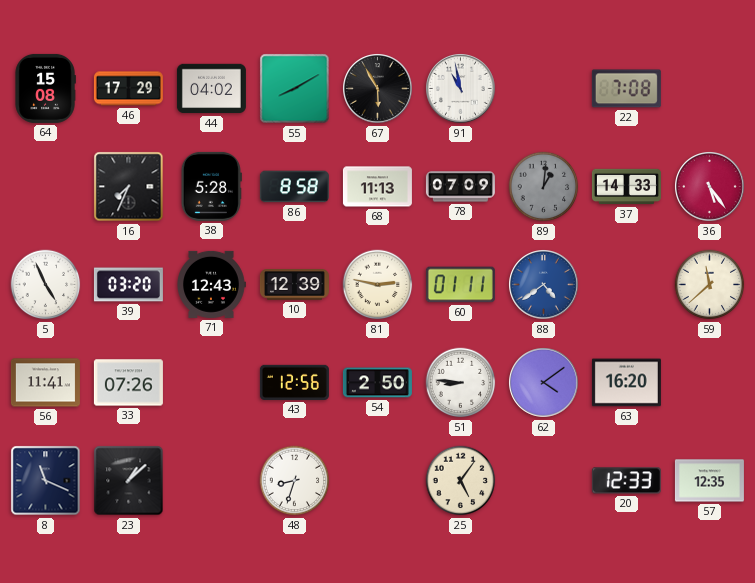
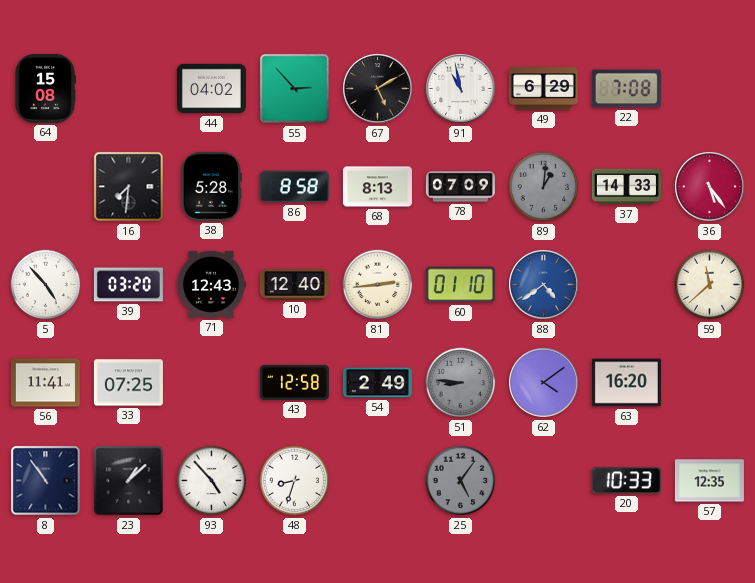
46: 17:29 -> none (128, 89)
55: 8:10 -> 2:53 (295, 89)
67: 5:55 -> 5:10 (378, 89)
49: none -> 6:29 (543, 89)
16: 7:34 -> 7:31 (129, 187)
68: 11:13 -> 8:13 (377, 187)
5: 4:56 -> 4:53 (46, 285)
10: 12:39 -> 12:40 (294, 285)
81: 2:47 -> 2:44 (378, 285)
60: 01:11 -> 01:10 (460, 285)
33: 07:26 -> 07:25 (128, 383)
43: 12:56 -> 12:58 (294, 382)
54: 2:50 -> 2:49 (377, 383)
51 dial: white -> grey (461, 383)
8: 11:19 -> 10:54 (46, 481)
93: none -> 4:53 (212, 481)
25 dial: cream -> grey (461, 481)
20: 12:33 -> 10:33 (626, 481)
